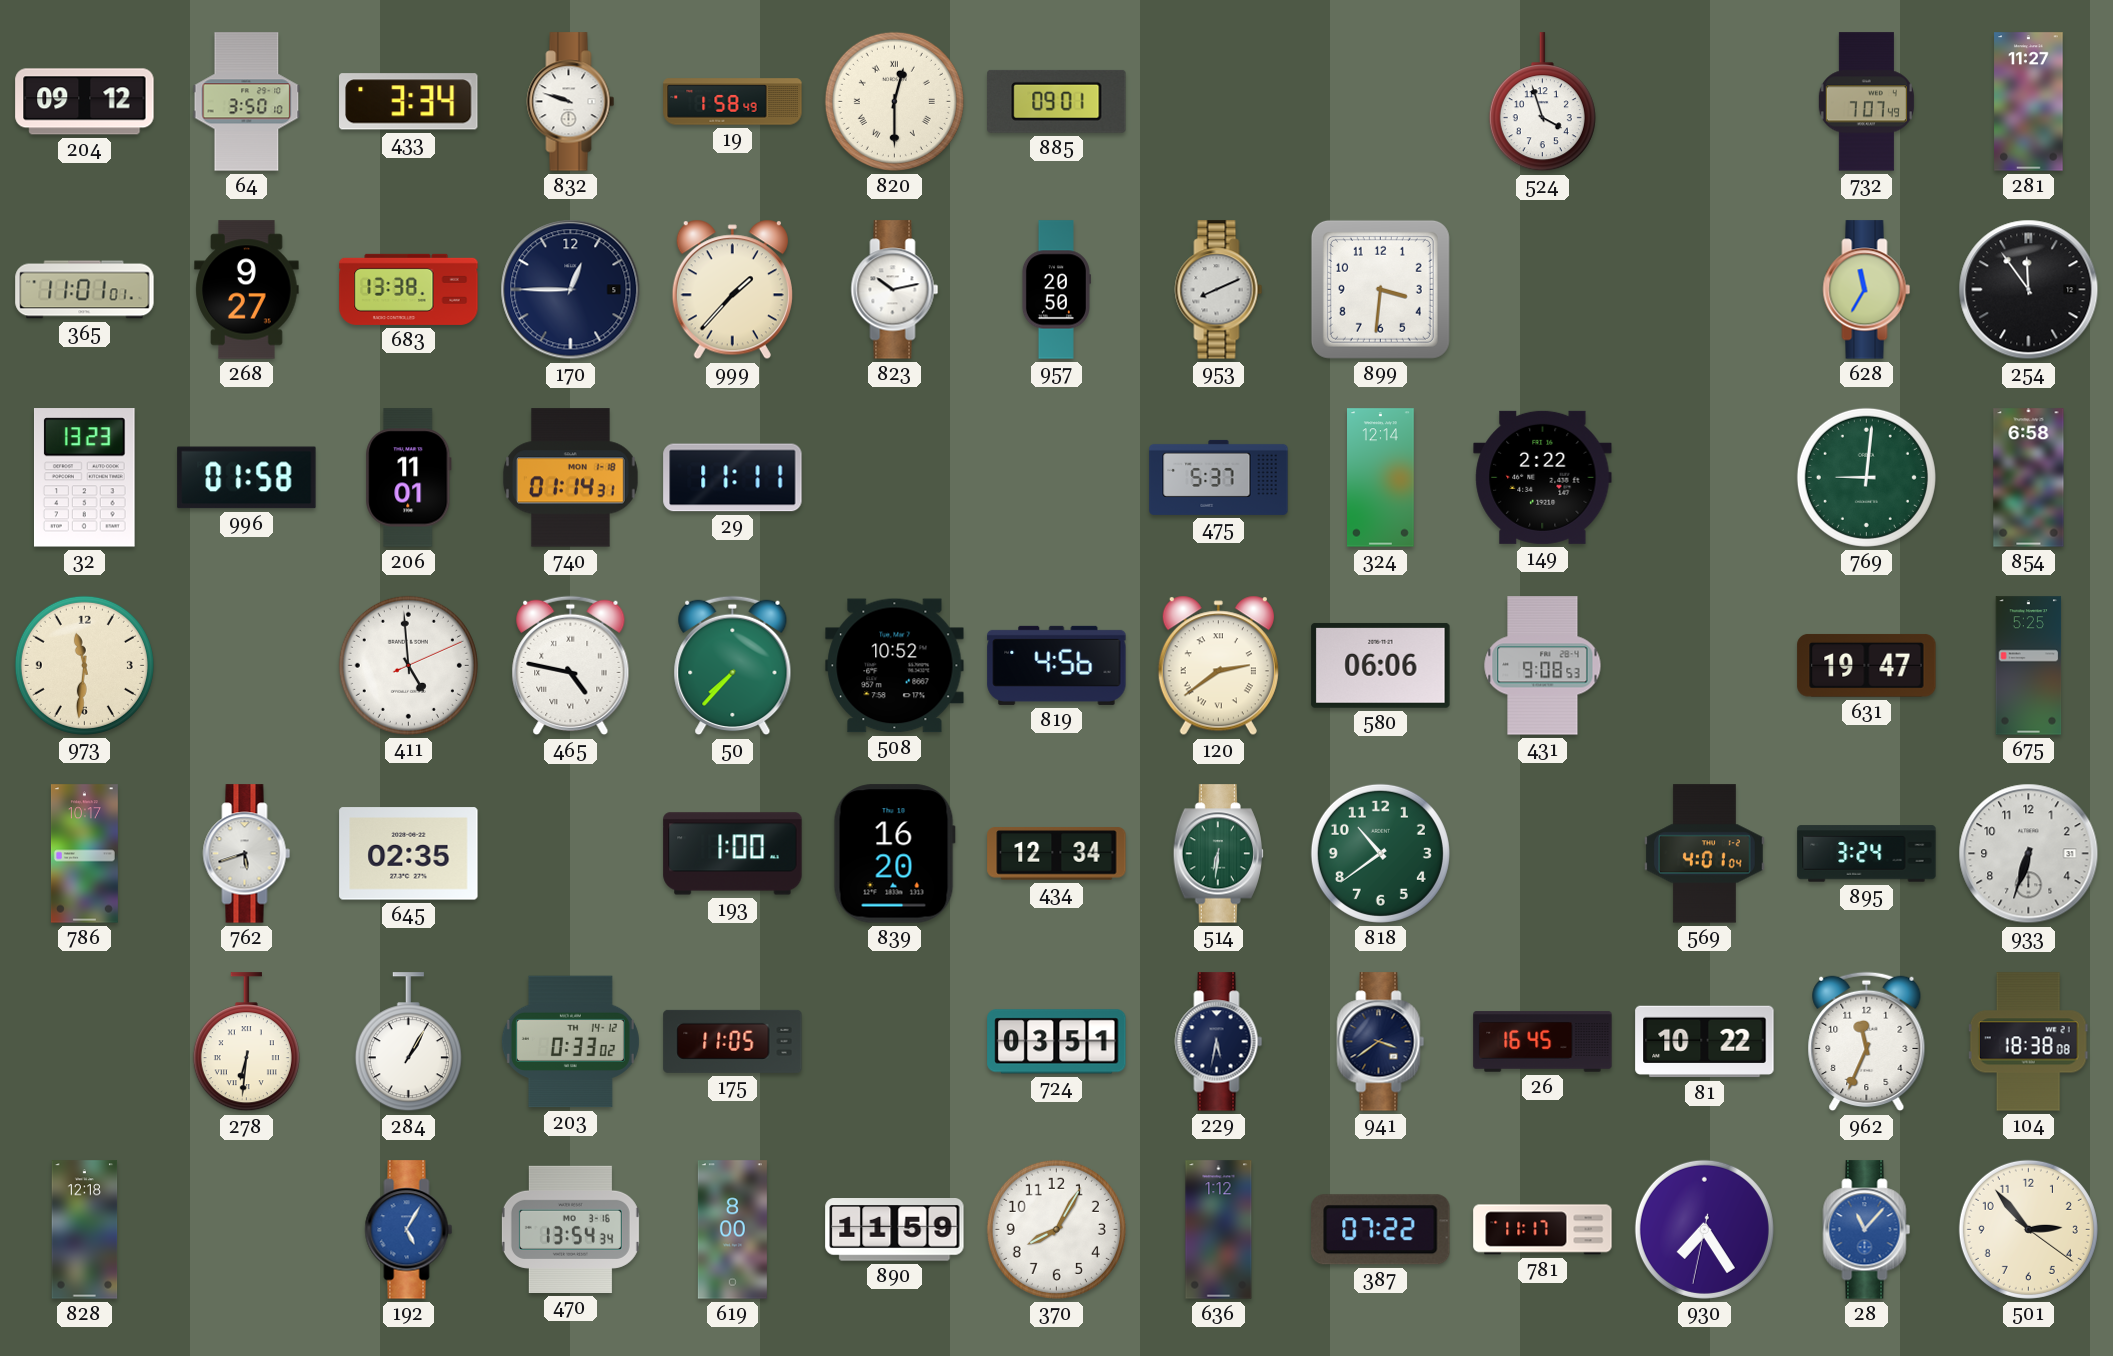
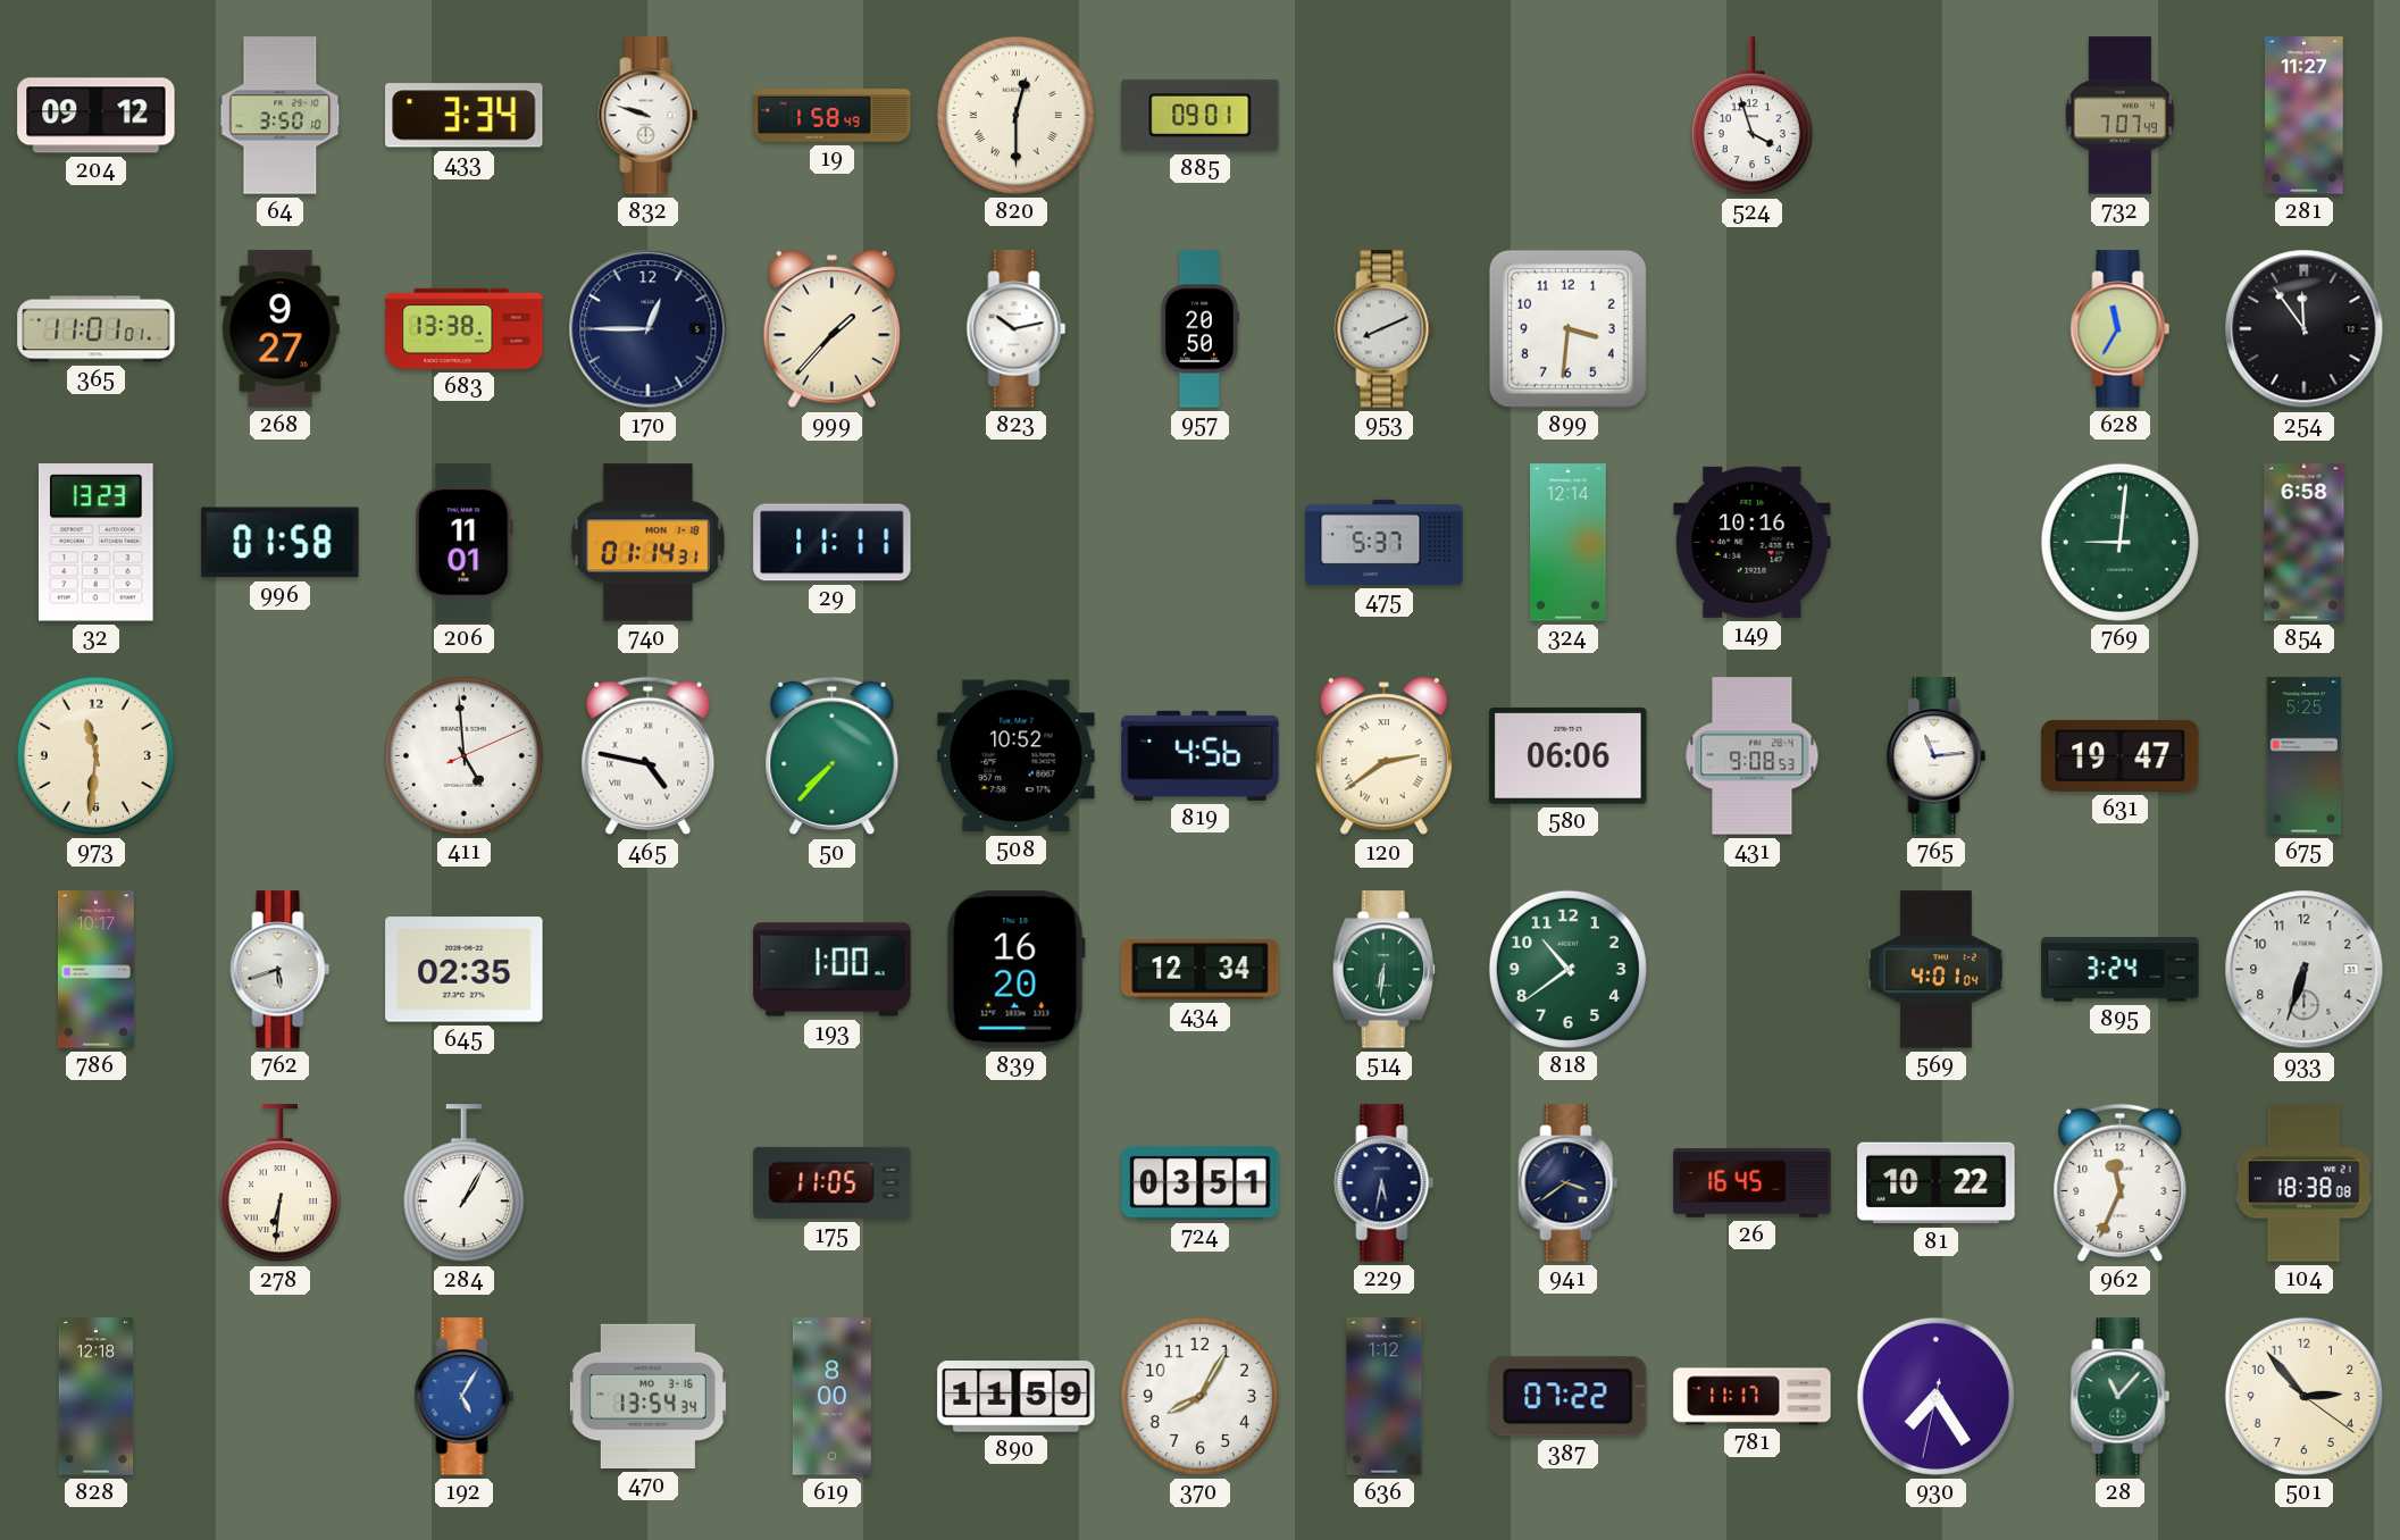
149: 2:22 -> 10:16 (1753, 542)
765: none -> 11:14 (1937, 756)
203: 0:33 -> none (570, 1042)
28 dial: blue -> green (2121, 1397)
